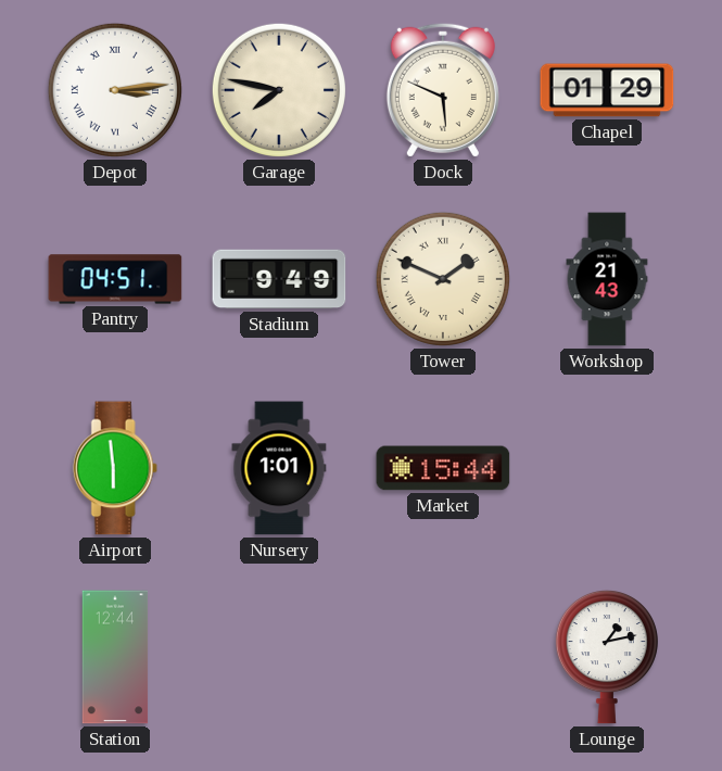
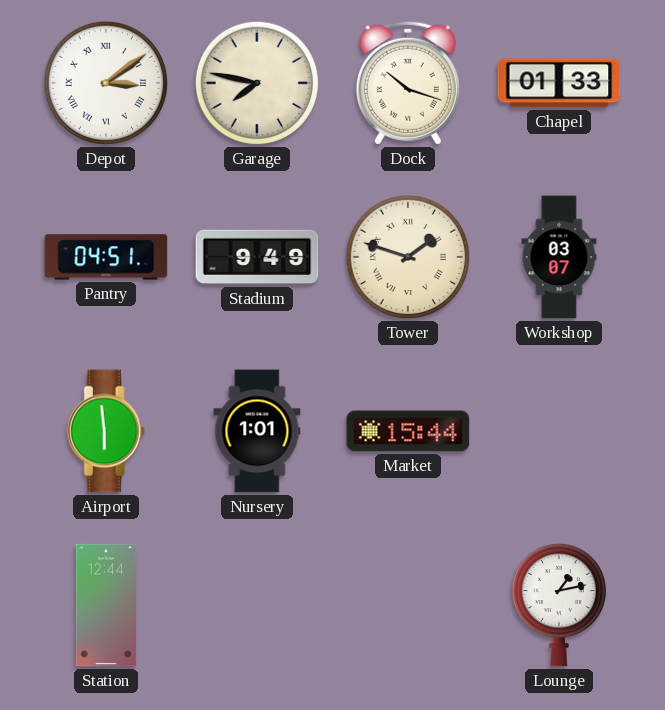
Depot: 3:14 -> 3:09 (106, 83)
Dock: 5:49 -> 10:18 (408, 83)
Chapel: 01:29 -> 01:33 (559, 83)
Tower: 1:49 -> 1:48 (408, 257)
Workshop: 21:43 -> 03:07 (559, 257)
